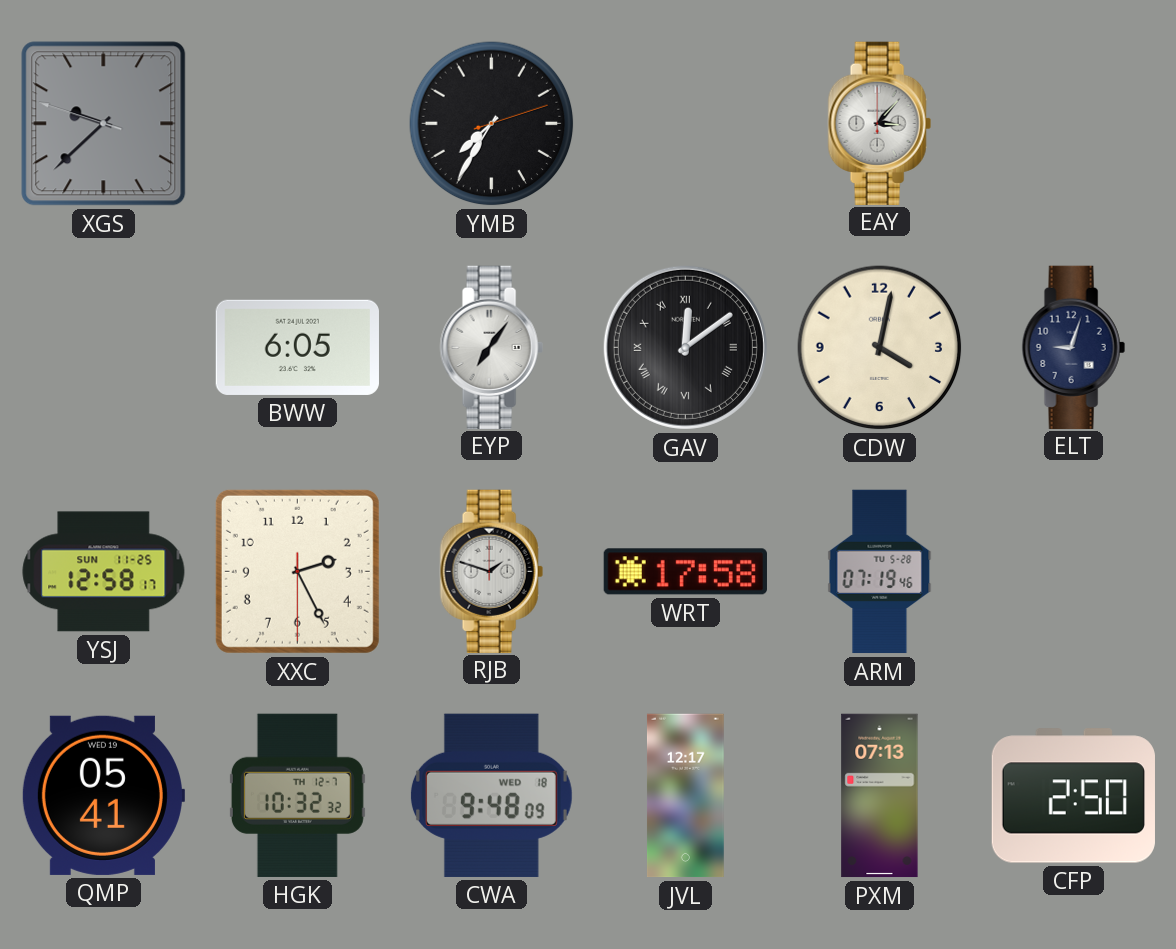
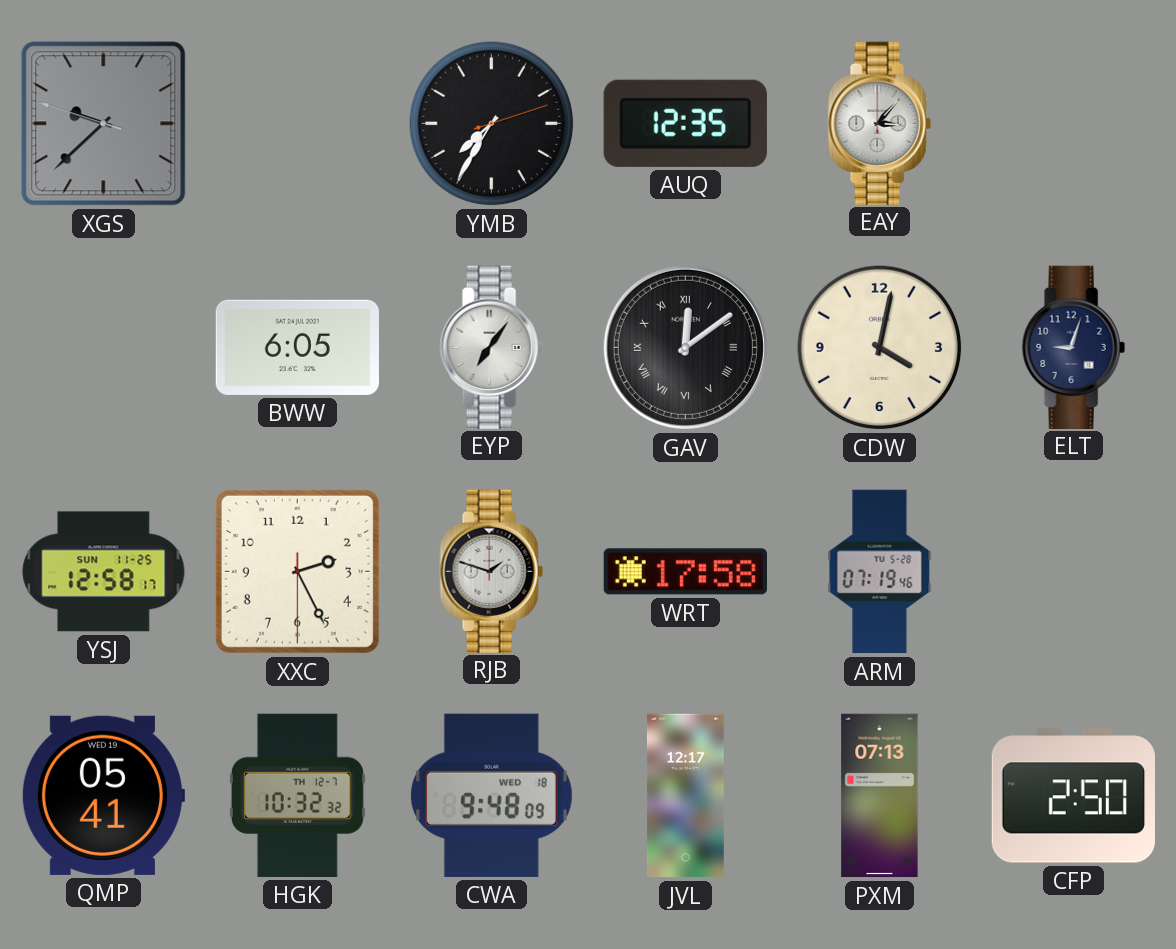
AUQ: none -> 12:35 (685, 123)
